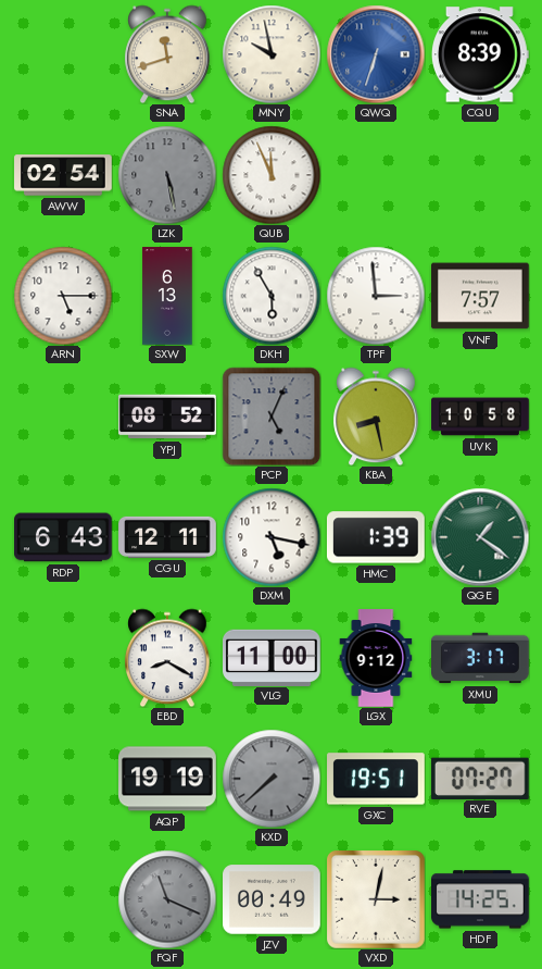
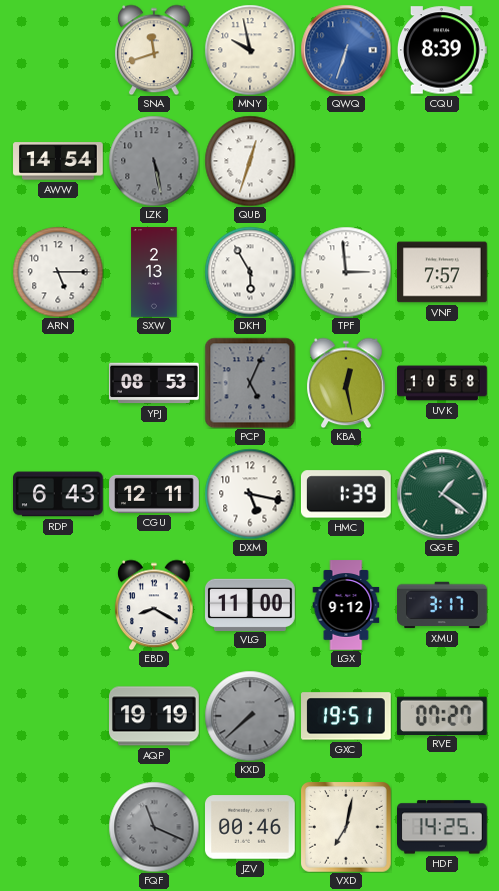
AWW: 02:54 -> 14:54 (58, 161)
QUB: 11:56 -> 12:33 (250, 161)
SXW: 6:13 -> 2:13 (154, 272)
YPJ: 08:52 -> 08:53 (155, 383)
KBA: 8:28 -> 12:28 (346, 383)
JZV: 00:49 -> 00:46 (251, 827)
VXD: 3:02 -> 7:02 (347, 828)
